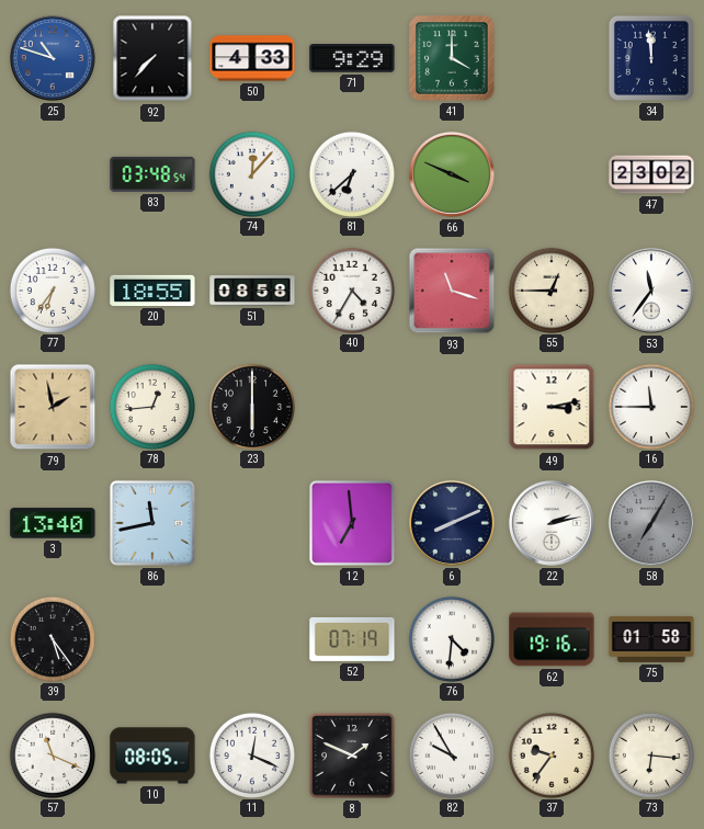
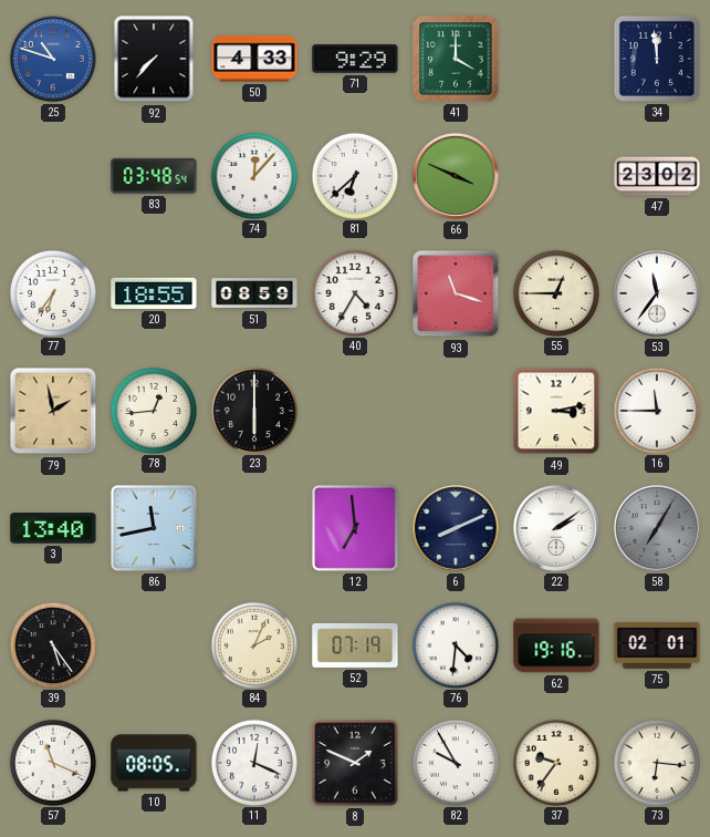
51: 08:58 -> 08:59 (254, 293)
22: 2:13 -> 2:09 (556, 528)
84: none -> 2:04 (253, 644)
75: 01:58 -> 02:01 (657, 645)
